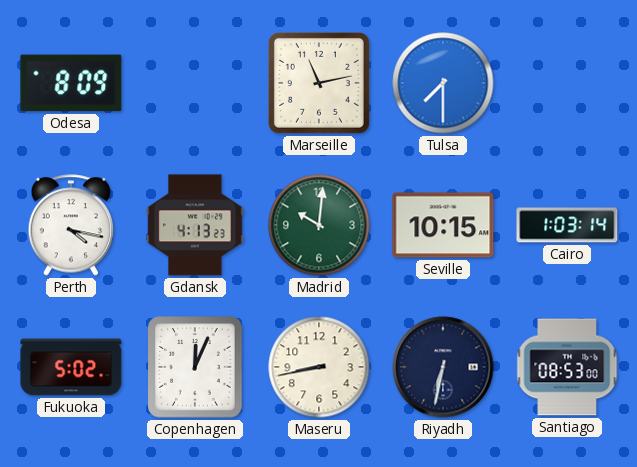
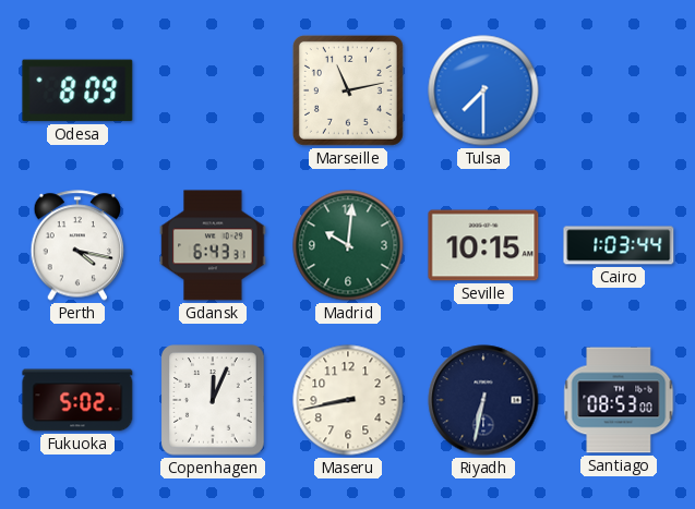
Gdansk: 4:13 -> 6:43 (213, 245)
Cairo: 1:03:14 -> 1:03:44 (619, 245)
